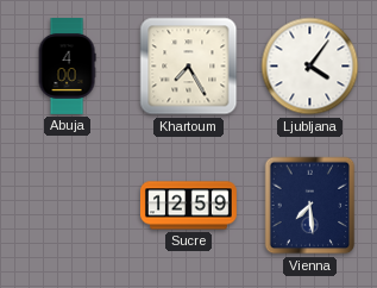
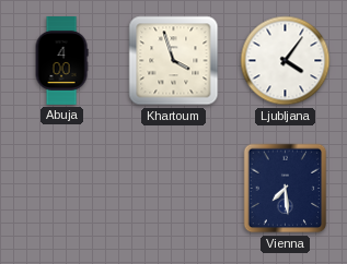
Khartoum: 7:25 -> 3:57 (174, 61)
Sucre: 12:59 -> none (189, 206)
